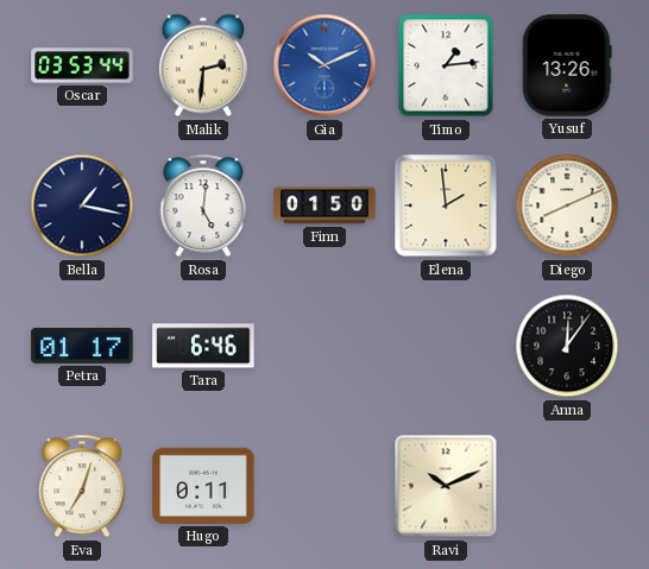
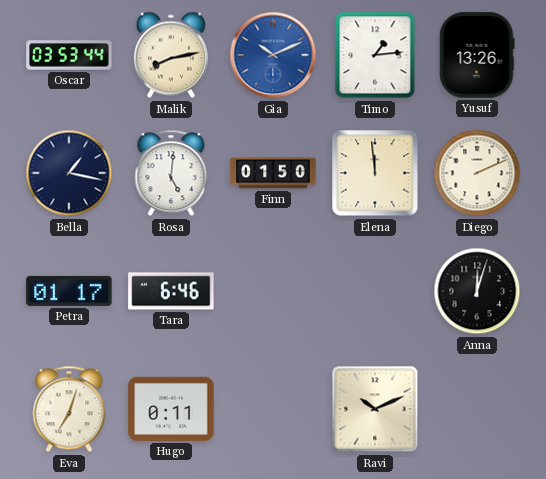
Malik: 2:31 -> 8:13 (171, 55)
Elena: 1:59 -> 11:59 (375, 173)
Diego: 8:11 -> 2:11 (477, 173)
Anna: 12:06 -> 12:03 (477, 291)
